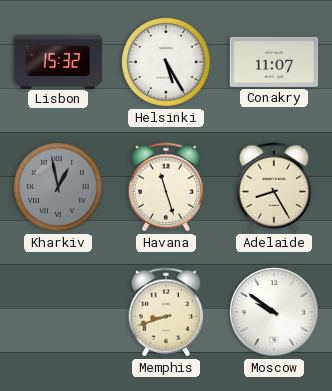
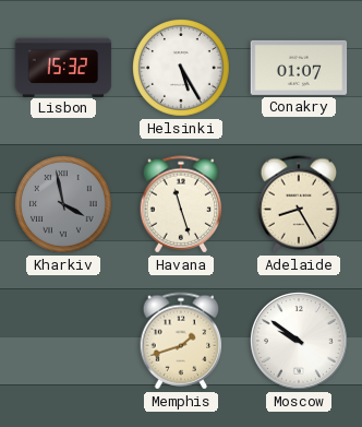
Conakry: 11:07 -> 01:07 (299, 68)
Kharkiv: 12:58 -> 3:58 (64, 205)
Memphis: 8:42 -> 1:42 (181, 341)
